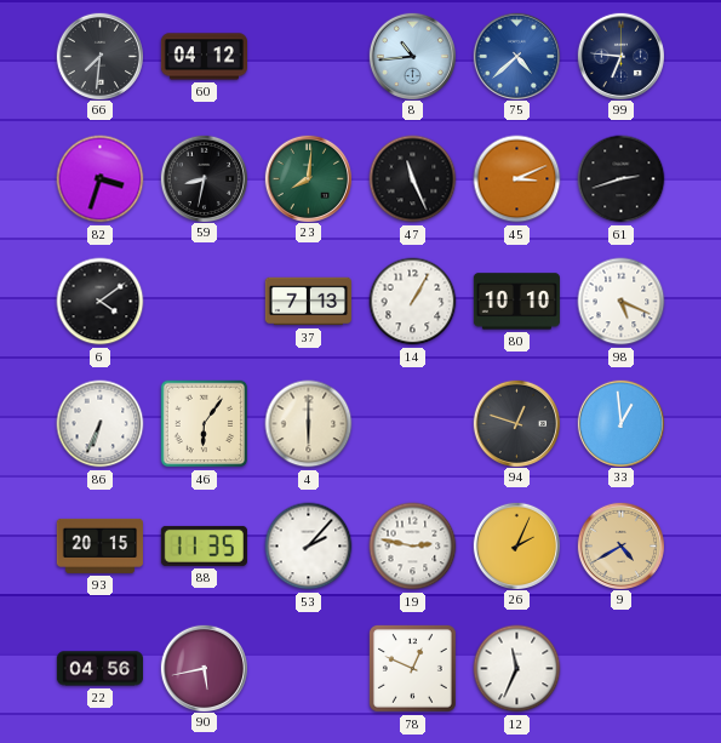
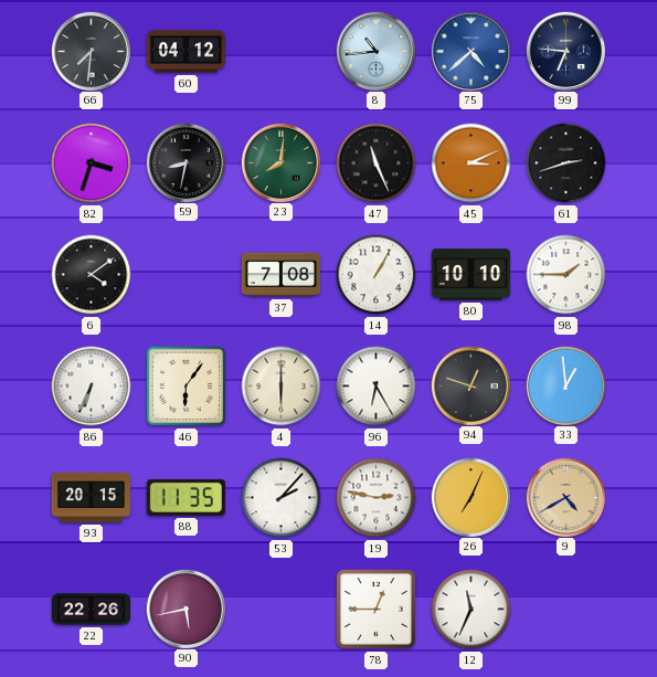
37: 7:13 -> 7:08 (280, 275)
98: 5:19 -> 1:45 (566, 275)
96: none -> 6:25 (377, 387)
26: 2:04 -> 7:04 (470, 497)
22: 04:56 -> 22:26 (91, 610)
78: 12:49 -> 12:45 (375, 609)
